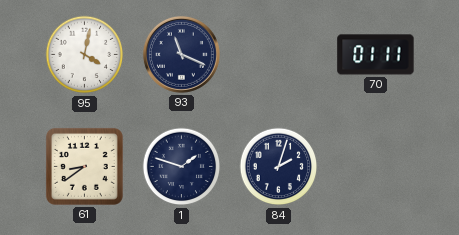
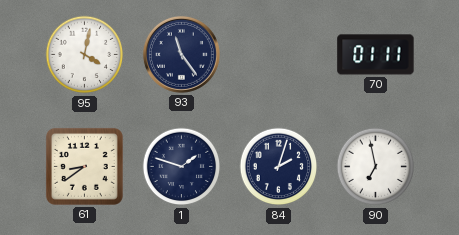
93: 11:19 -> 11:24 (181, 54)
90: none -> 6:58 (376, 167)
